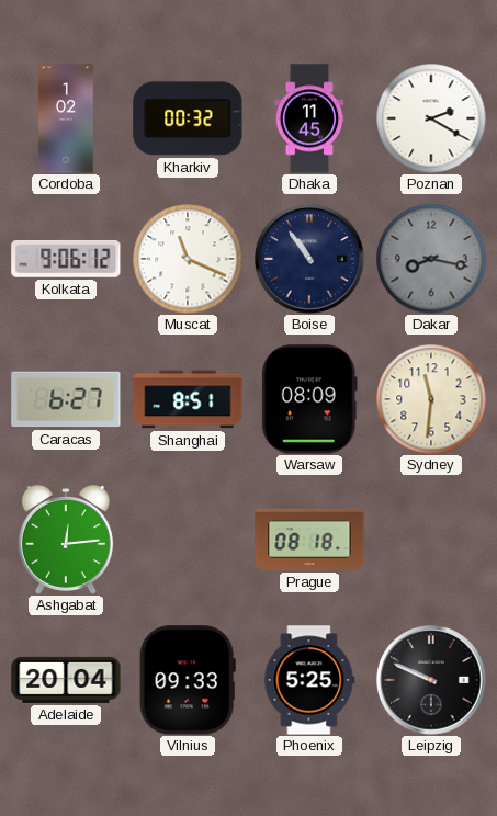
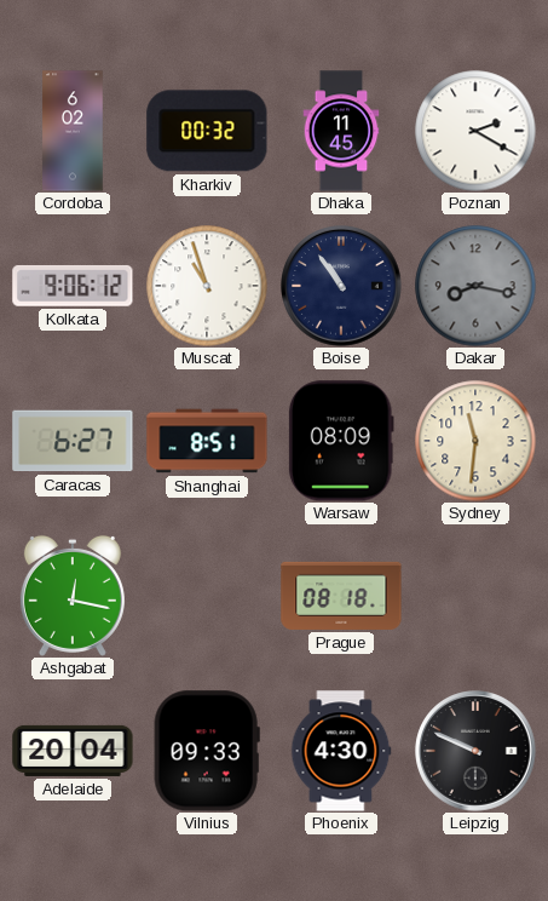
Cordoba: 1:02 -> 6:02 (73, 131)
Muscat: 11:19 -> 10:57 (207, 286)
Ashgabat: 12:14 -> 12:17 (73, 596)
Phoenix: 5:25 -> 4:30 (341, 751)
